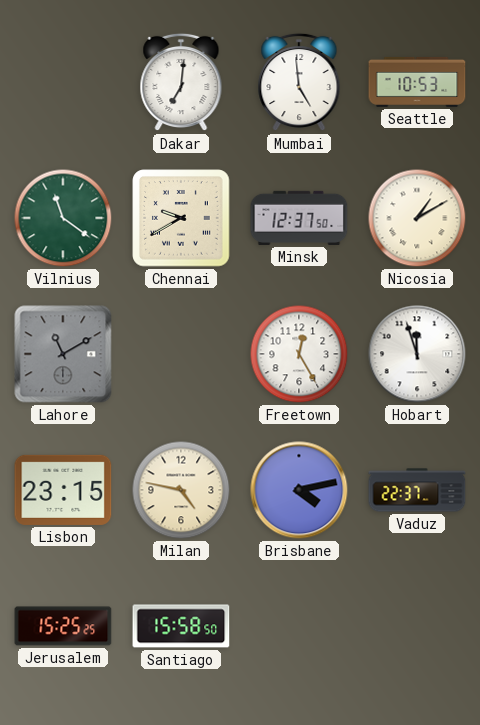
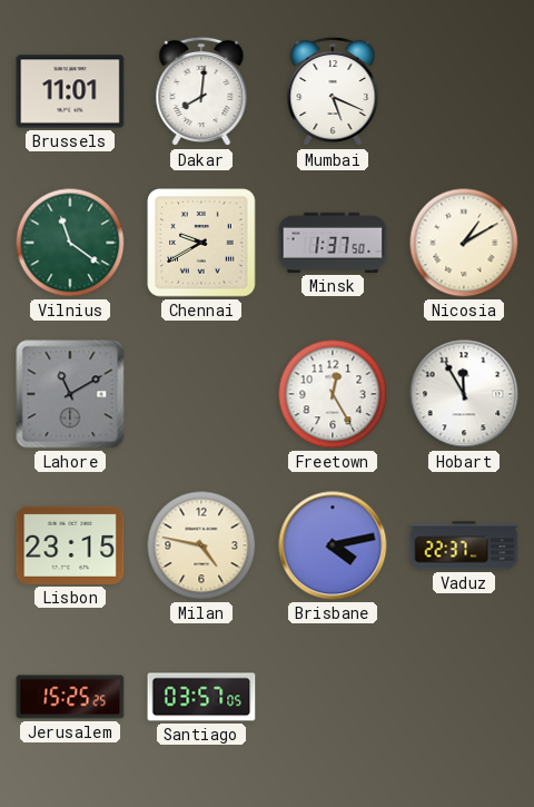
Brussels: none -> 11:01 (70, 91)
Dakar: 7:01 -> 8:01 (201, 91)
Mumbai: 4:59 -> 5:19 (333, 91)
Seattle: 10:53 -> none (417, 82)
Minsk: 12:37 -> 1:37 (333, 243)
Hobart: 11:57 -> 11:55 (464, 394)
Santiago: 15:58 -> 03:57 (201, 697)
